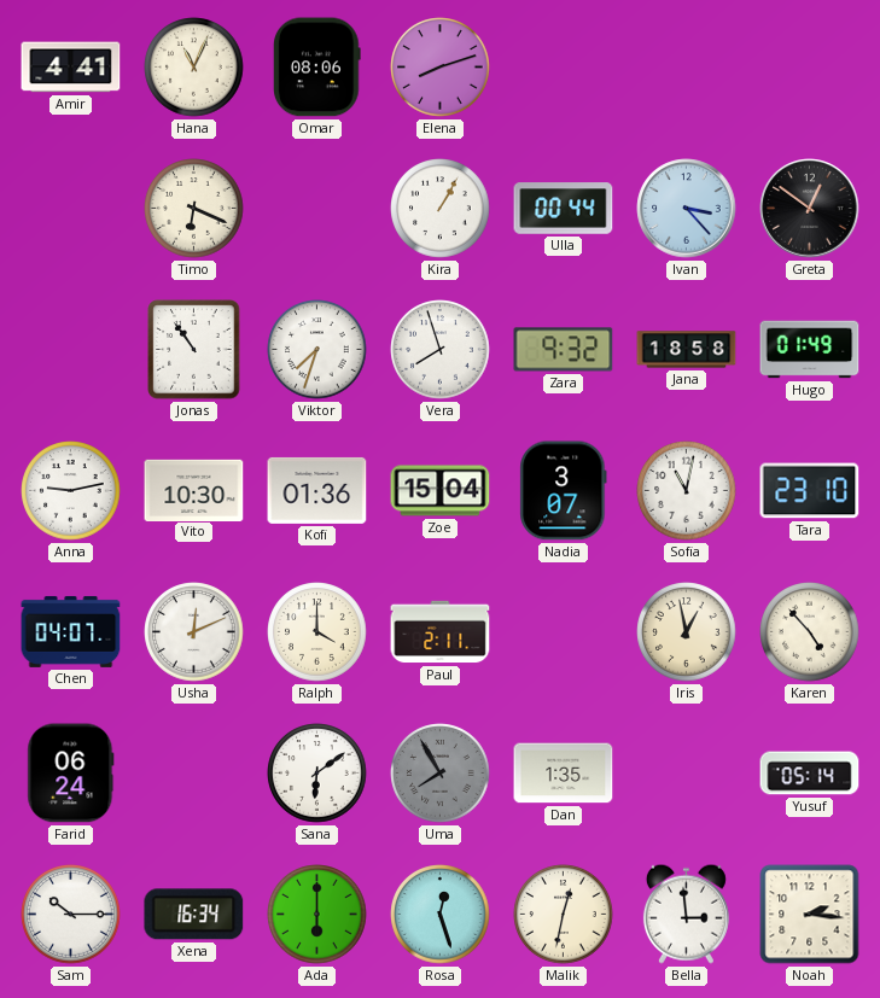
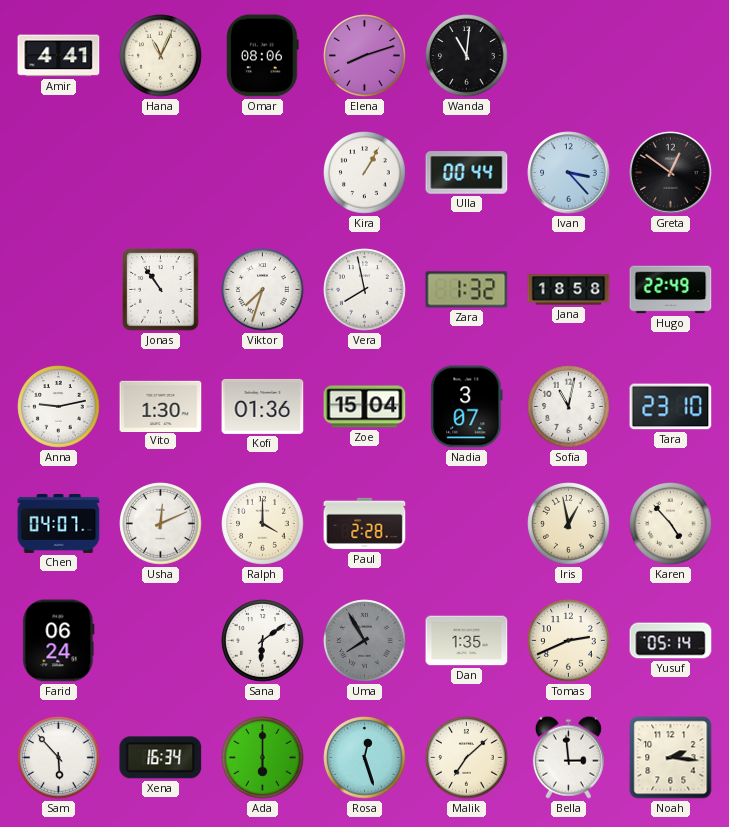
Wanda: none -> 11:01 (467, 56)
Timo: 6:19 -> none (194, 209)
Vera: 7:57 -> 7:58 (365, 290)
Zara: 9:32 -> 1:32 (467, 290)
Hugo: 01:49 -> 22:49 (671, 290)
Vito: 10:30 -> 1:30 (161, 406)
Paul: 2:11 -> 2:28 (365, 524)
Tomas: none -> 2:41 (569, 641)
Sam: 10:15 -> 5:53 (59, 758)
Malik: 12:32 -> 7:08 (467, 758)
